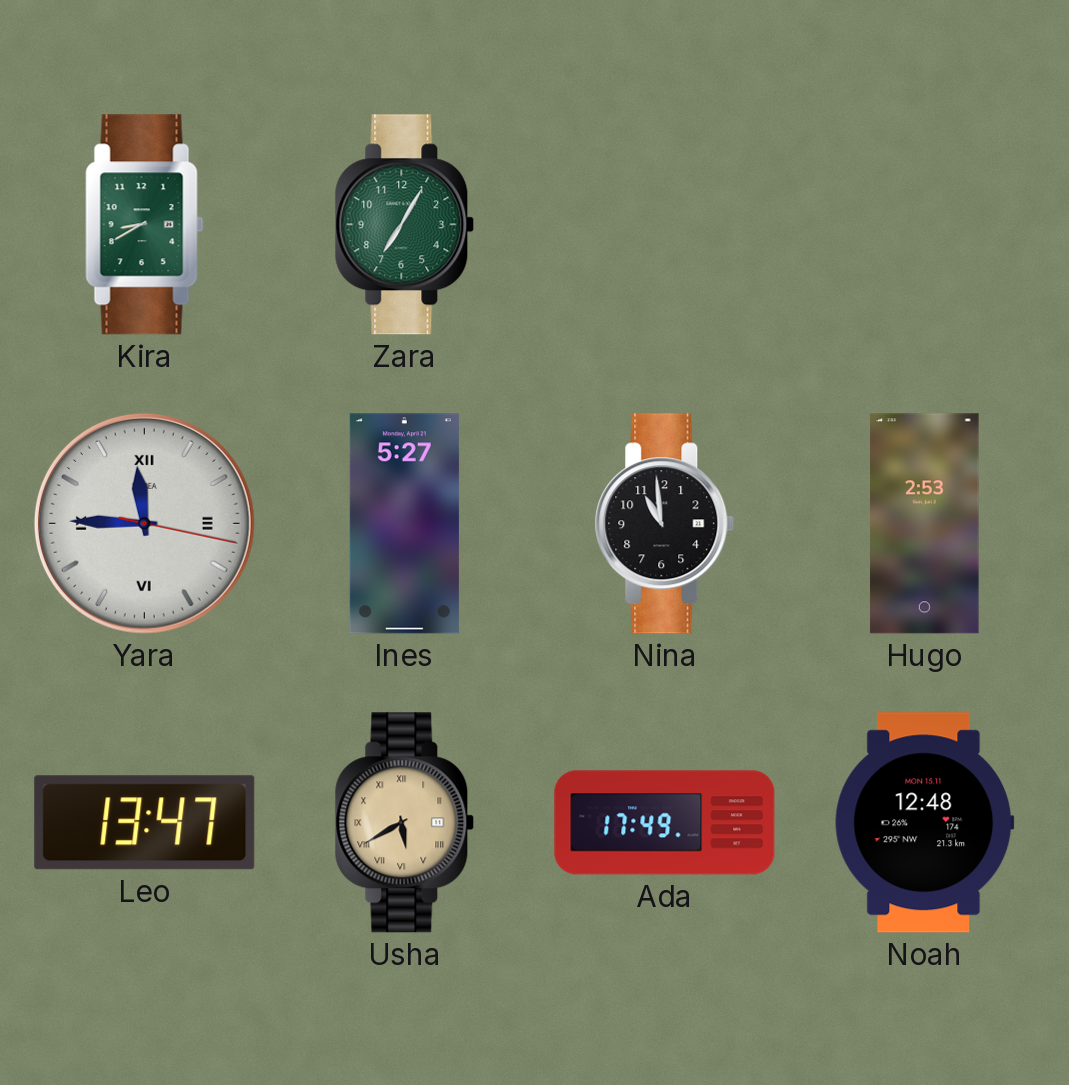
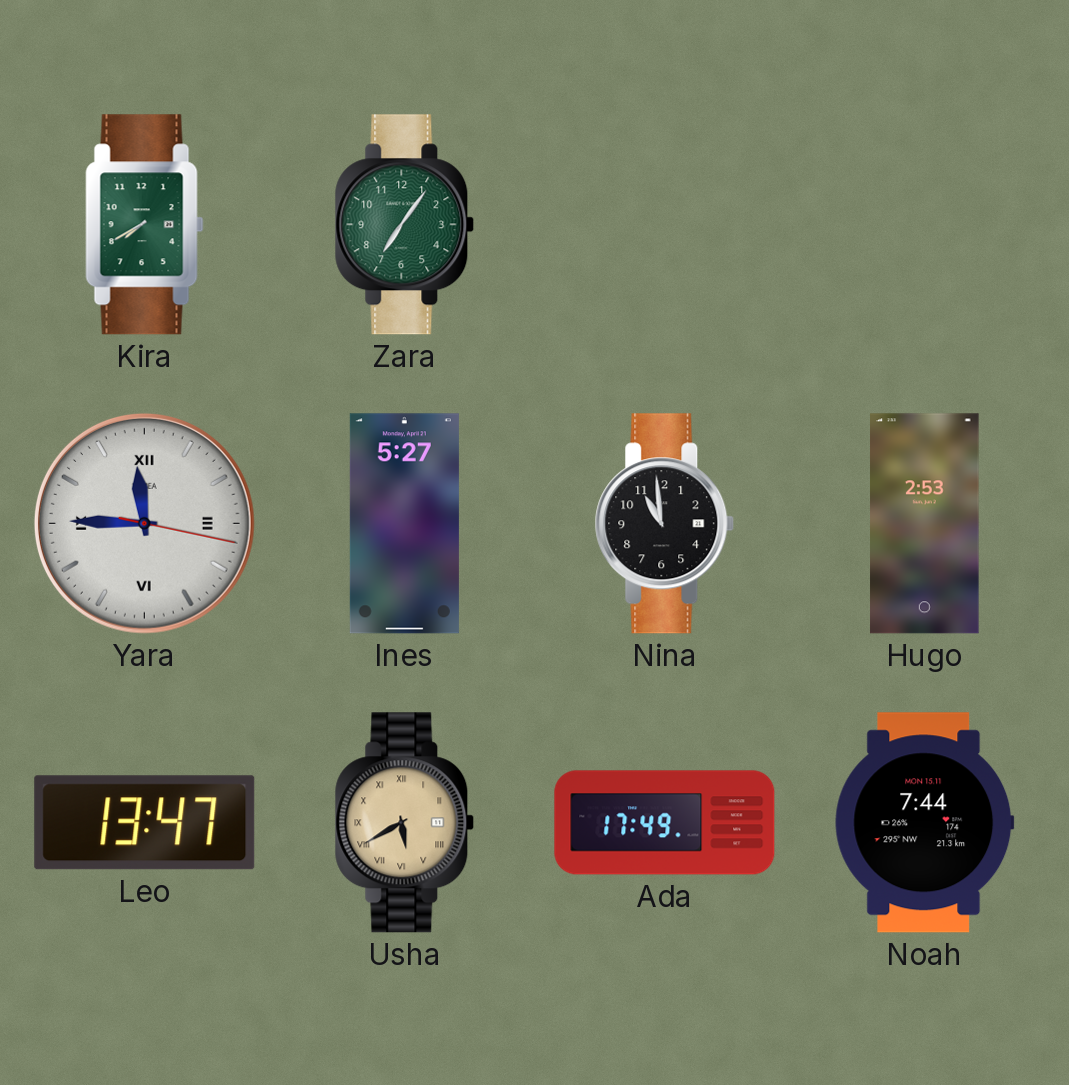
Kira: 8:40 -> 7:40 (145, 225)
Zara: 7:05 -> 7:06 (405, 225)
Noah: 12:48 -> 7:44 (925, 823)
